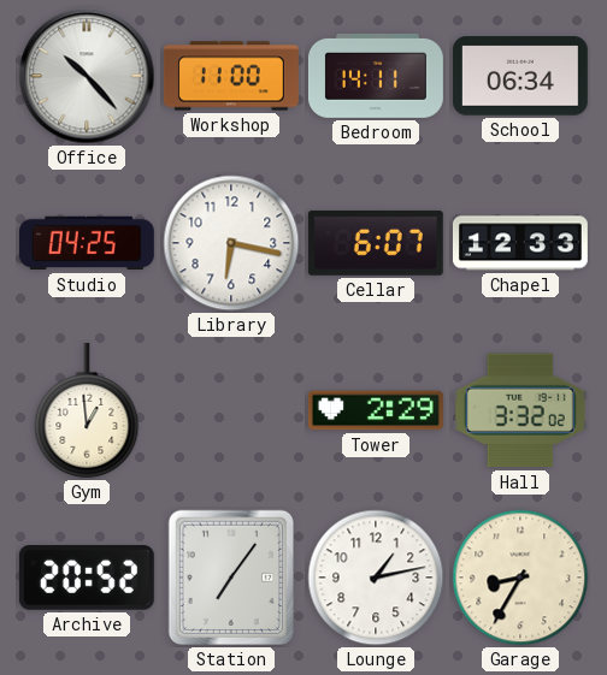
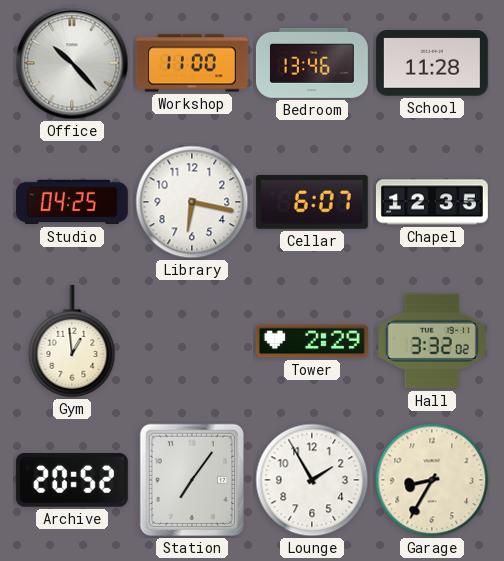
Bedroom: 14:11 -> 13:46 (312, 63)
School: 06:34 -> 11:28 (432, 63)
Chapel: 12:33 -> 12:35 (432, 202)
Lounge: 1:13 -> 1:55 (312, 480)
